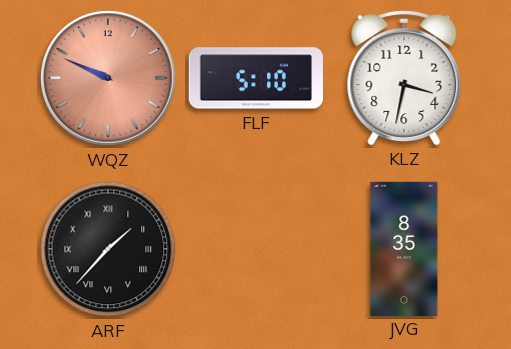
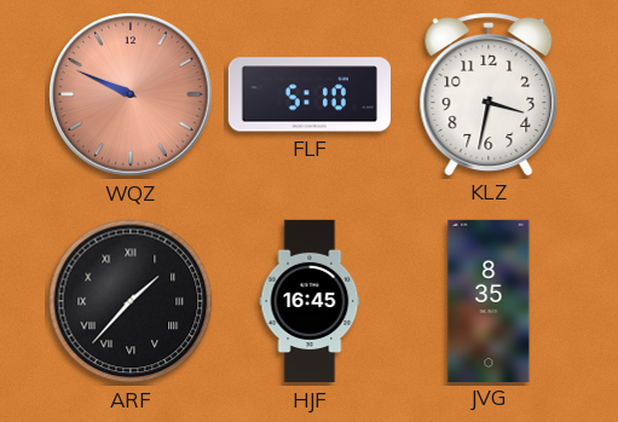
HJF: none -> 16:45 (310, 301)
